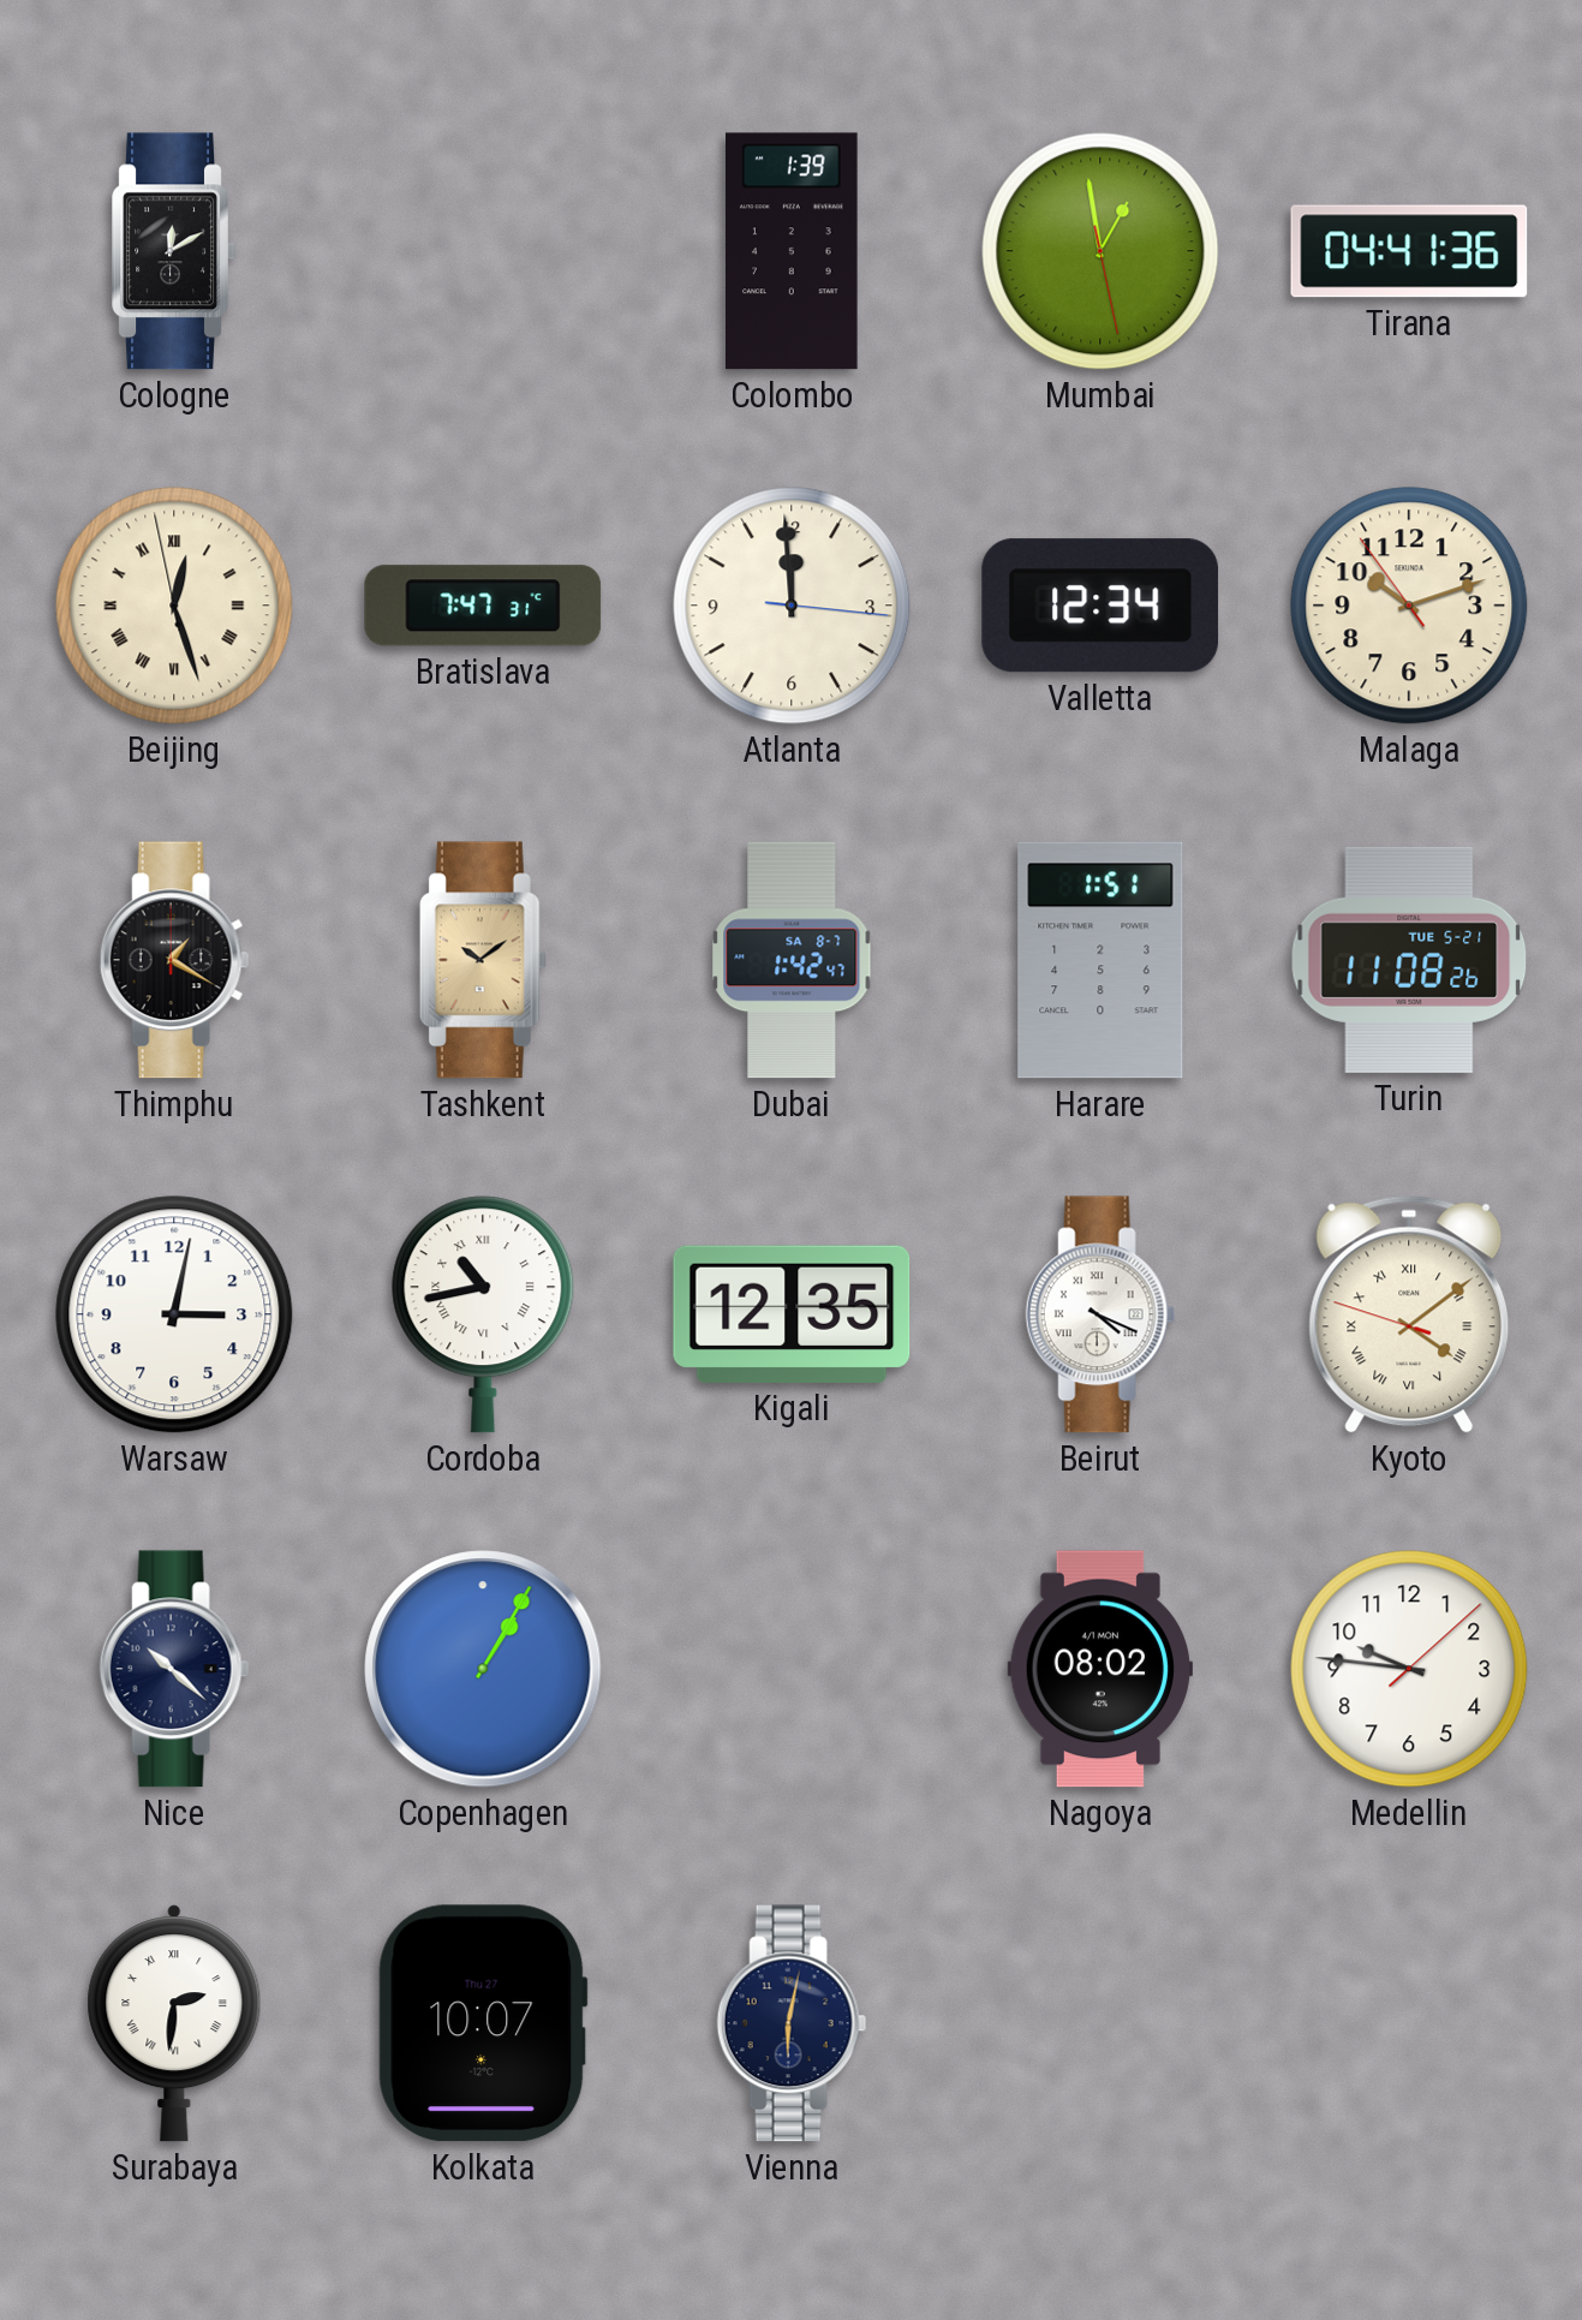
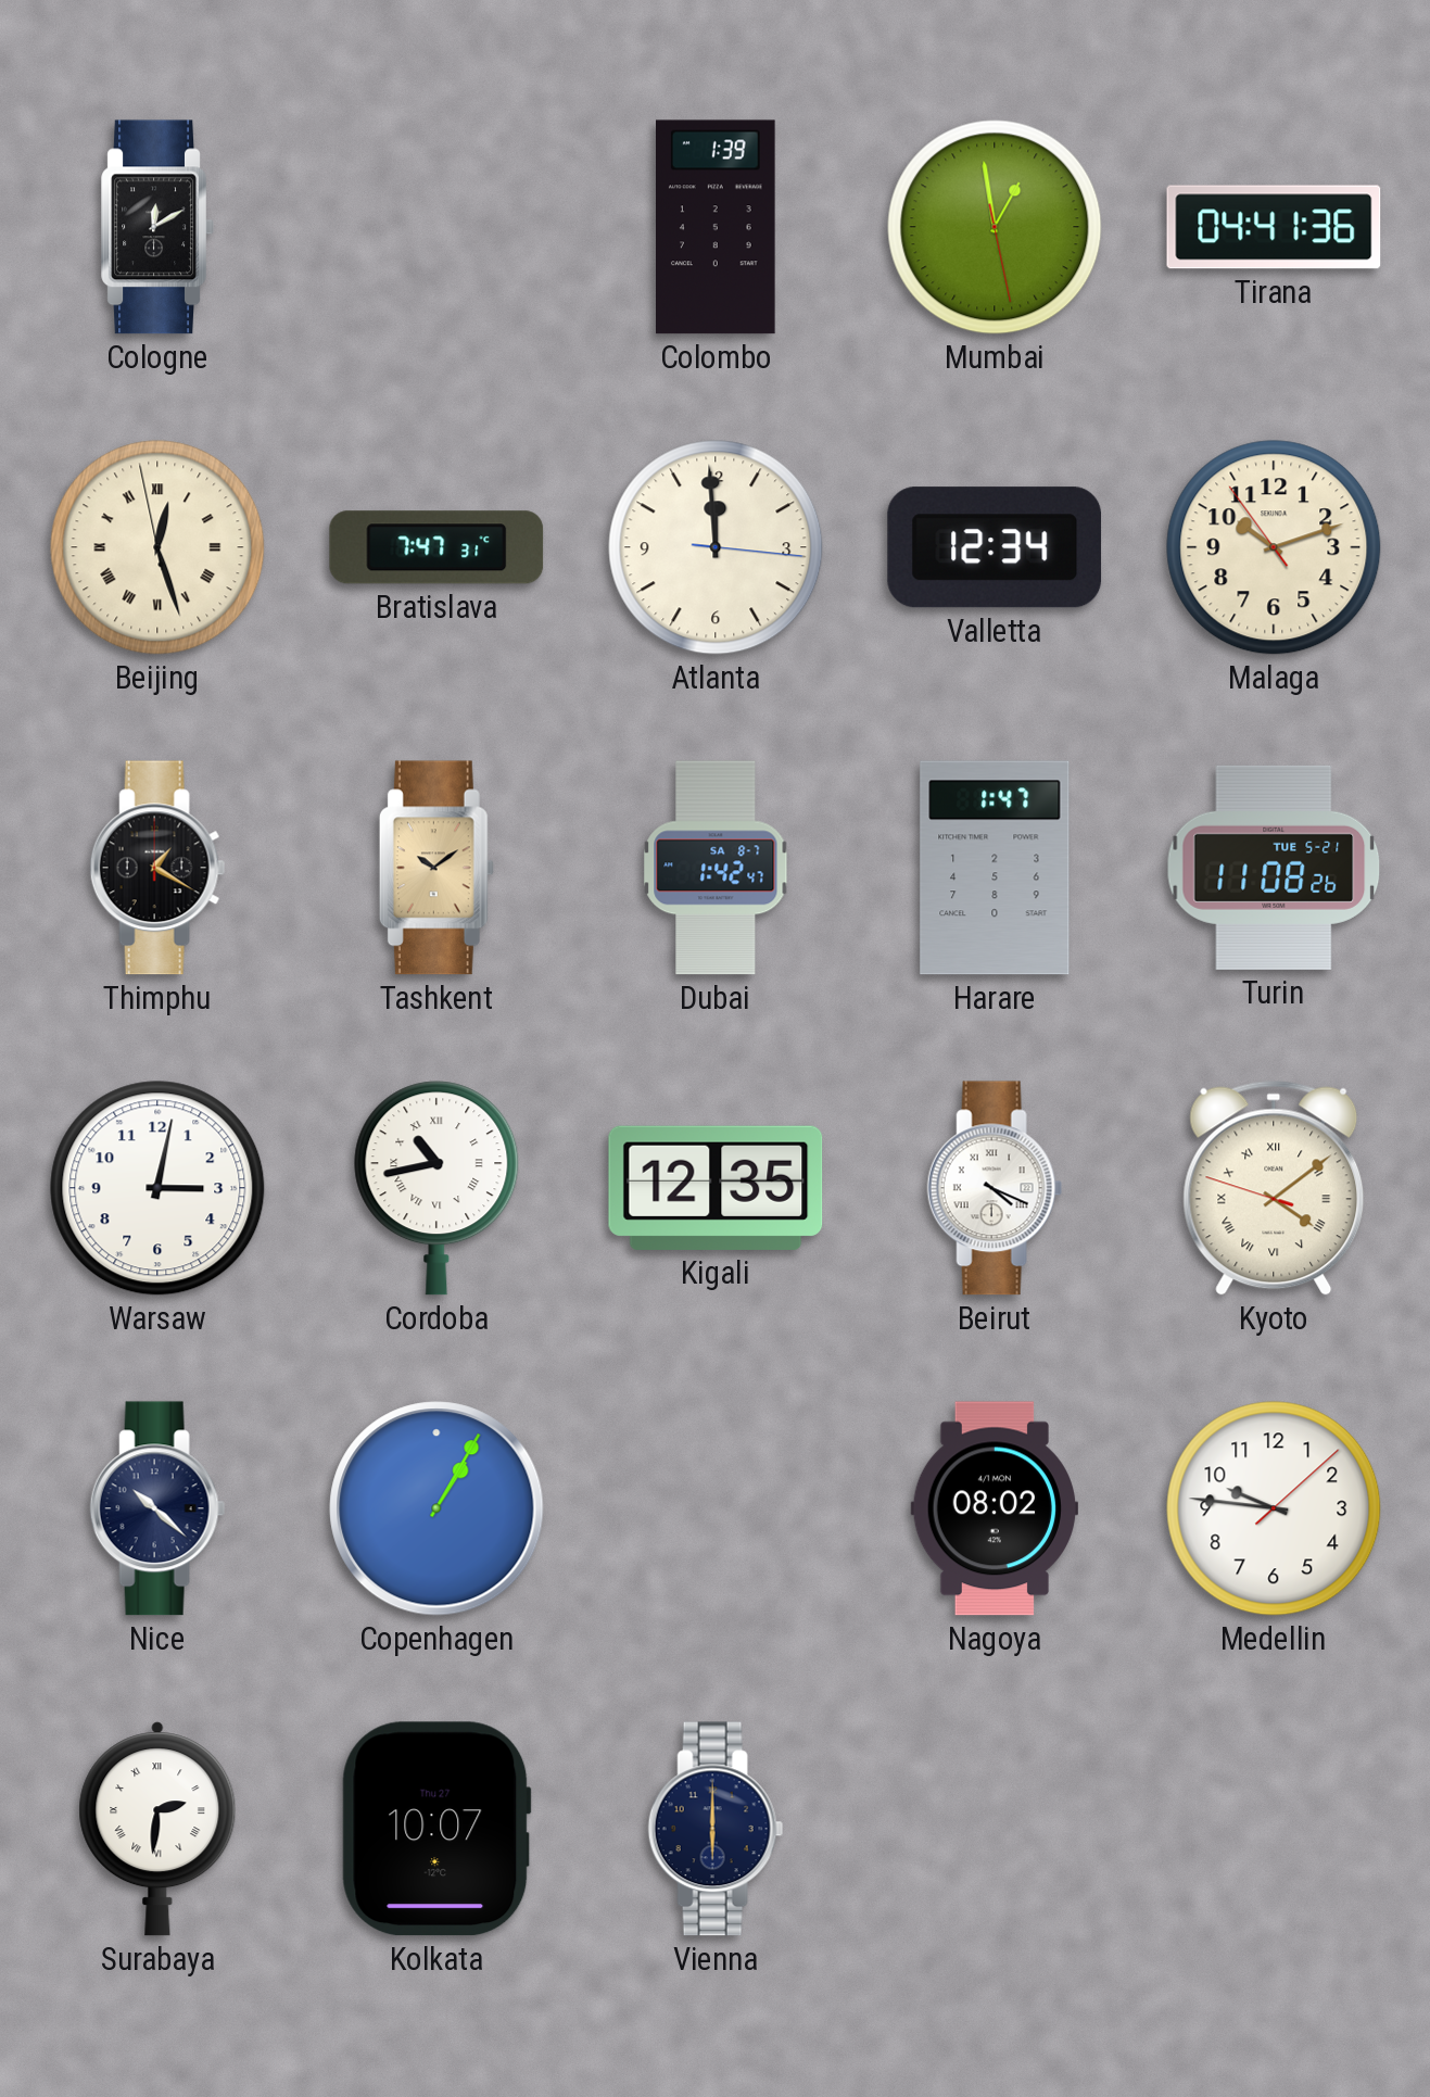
Harare: 1:51 -> 1:47 (995, 868)
Vienna: 6:02 -> 6:00 (716, 1829)
